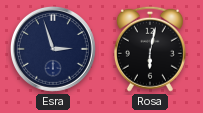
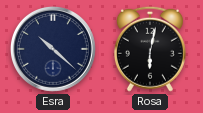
Esra: 2:57 -> 10:22 (53, 49)
